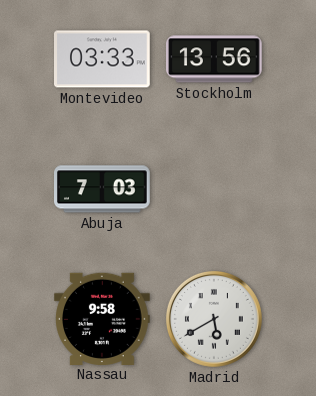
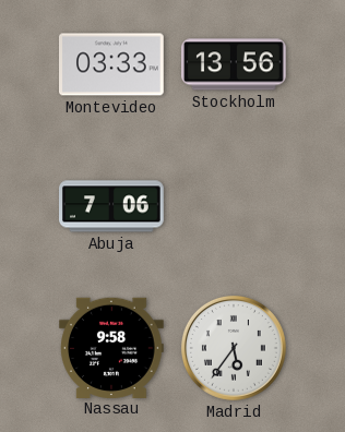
Abuja: 7:03 -> 7:06 (111, 206)
Madrid: 5:40 -> 5:36 (234, 348)
